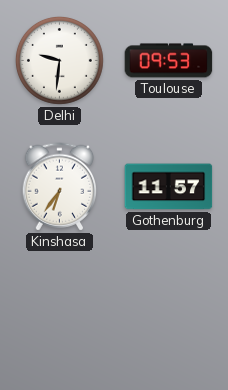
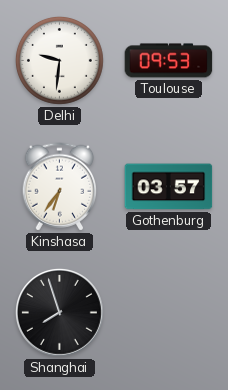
Gothenburg: 11:57 -> 03:57 (169, 187)
Shanghai: none -> 7:57 (59, 312)
